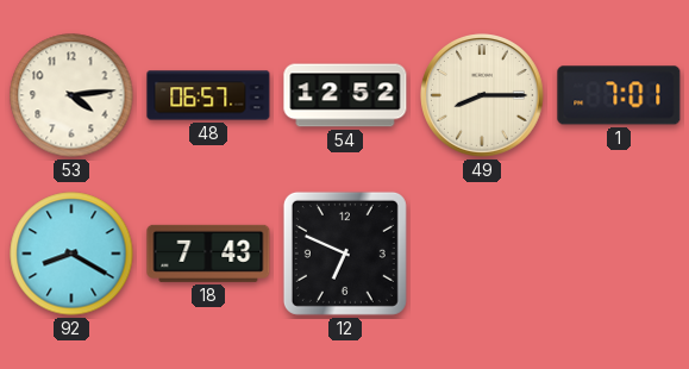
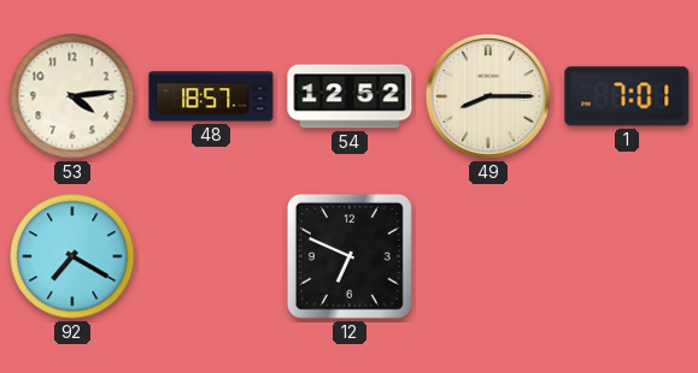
48: 06:57 -> 18:57 (211, 96)
92: 8:20 -> 7:20 (72, 256)
18: 7:43 -> none (208, 254)
